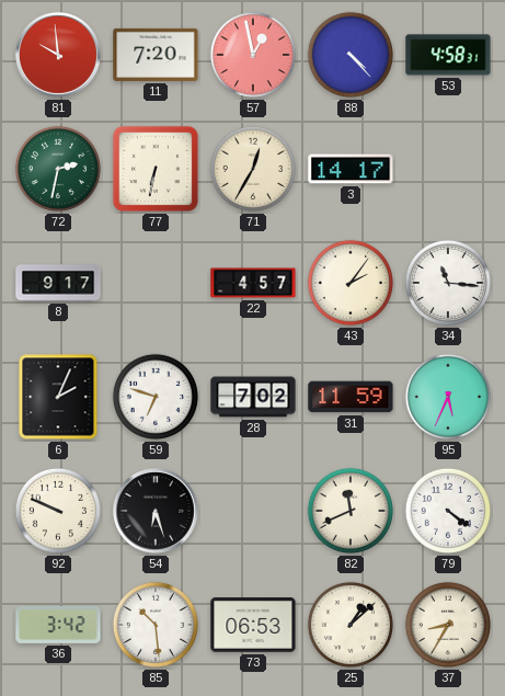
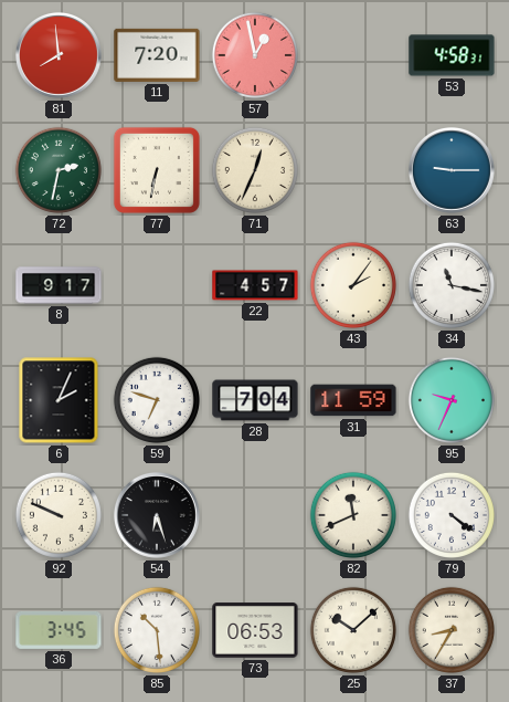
81: 9:59 -> 7:59 (59, 55)
88: 4:23 -> none (351, 55)
71: 12:35 -> 12:34 (255, 170)
3: 14:17 -> none (351, 169)
63: none -> 9:15 (452, 170)
34: 11:16 -> 11:17 (452, 285)
28: 7:02 -> 7:04 (255, 400)
95: 5:34 -> 9:34 (452, 400)
36: 3:42 -> 3:45 (59, 630)
25: 1:08 -> 10:08 (353, 630)
